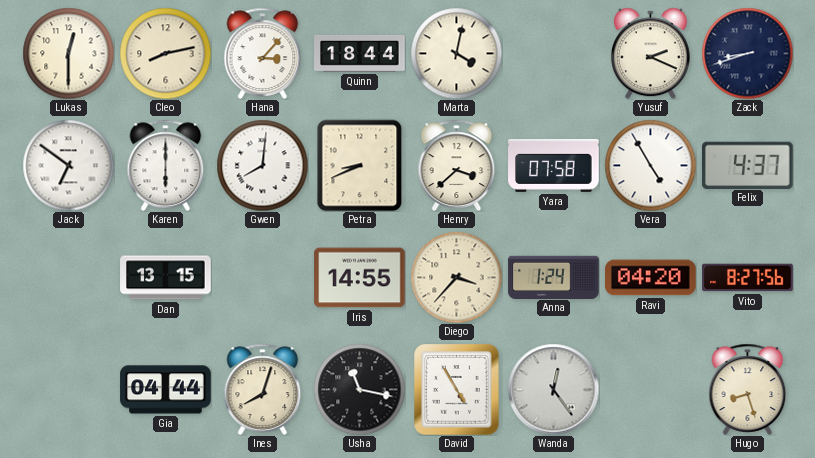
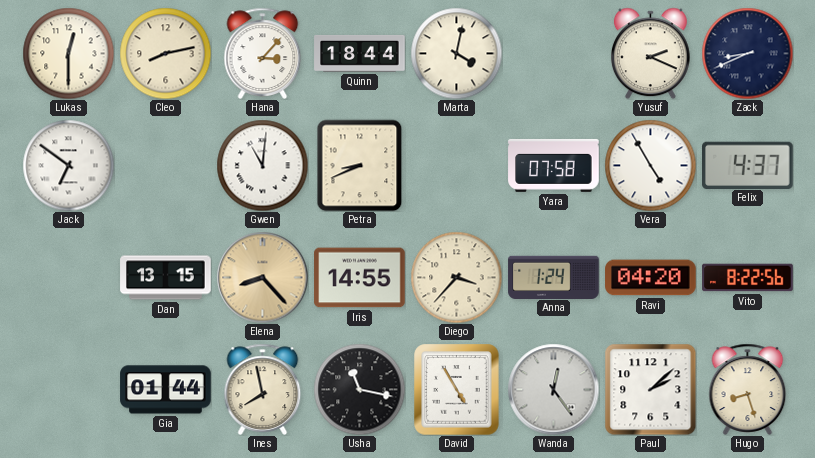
Zack: 8:42 -> 8:41 (747, 53)
Karen: 6:00 -> none (166, 165)
Gwen: 8:01 -> 11:01 (262, 165)
Henry: 3:38 -> none (457, 165)
Elena: none -> 8:23 (262, 277)
Vito: 8:27 -> 8:22 (748, 278)
Gia: 04:44 -> 01:44 (166, 390)
Ines: 8:03 -> 7:58 (263, 389)
Paul: none -> 2:08 (650, 389)
